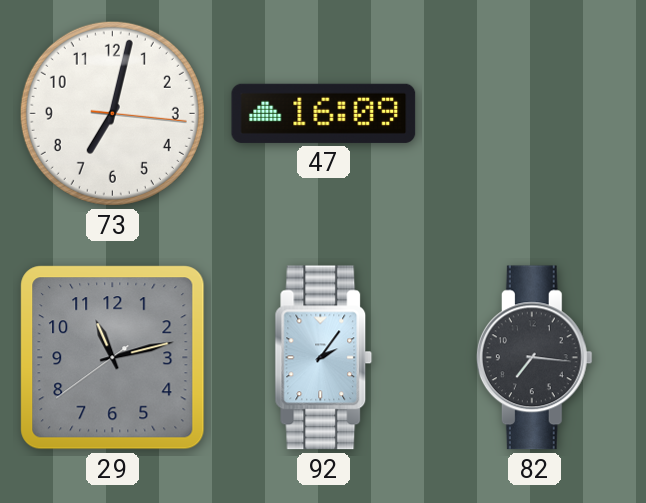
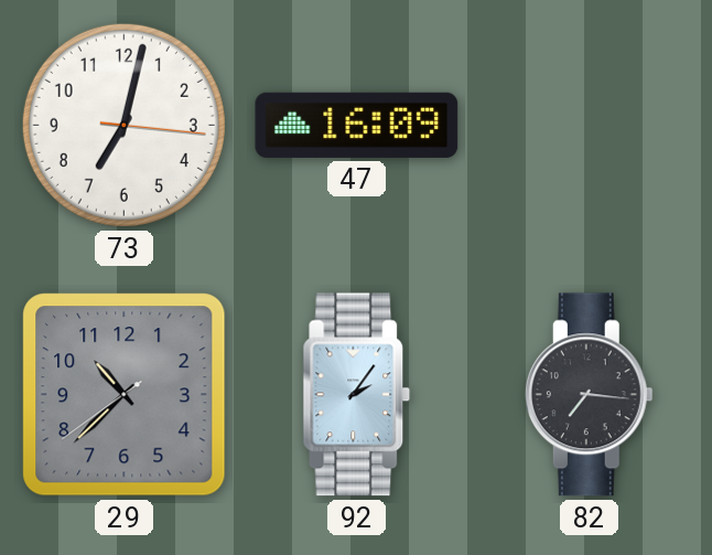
29: 11:12 -> 10:37 (125, 395)
